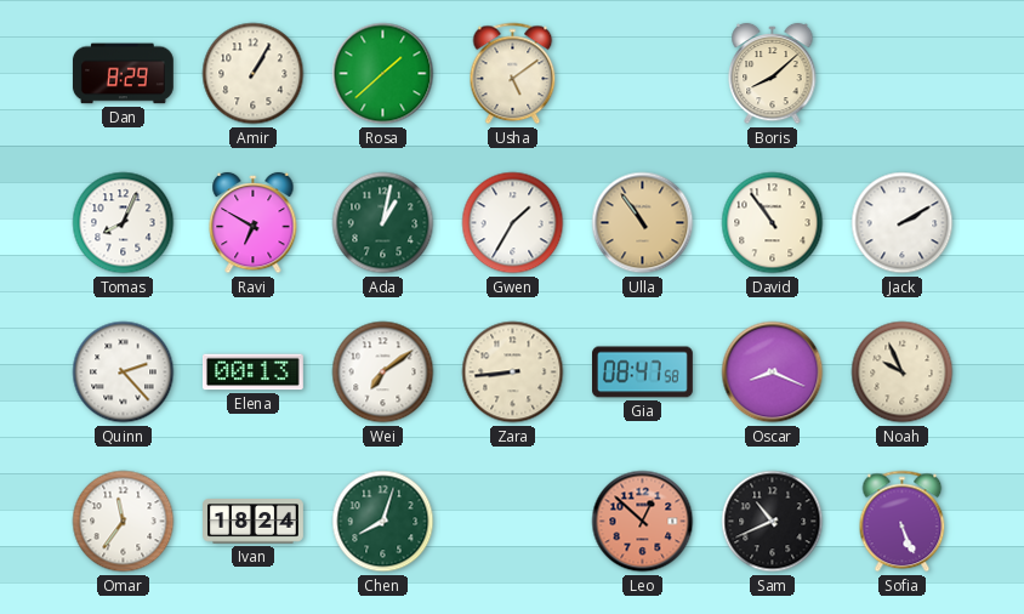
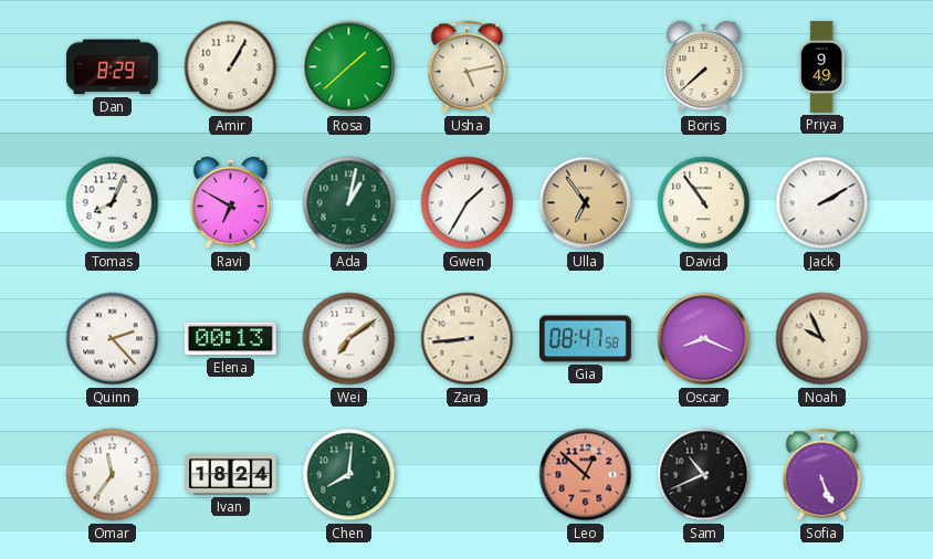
Usha: 5:09 -> 5:13 (468, 67)
Boris: 8:08 -> 7:38 (704, 67)
Priya: none -> 9:49 (821, 67)
Ulla: 10:54 -> 6:54 (586, 203)
Chen: 8:03 -> 8:01 (349, 475)
